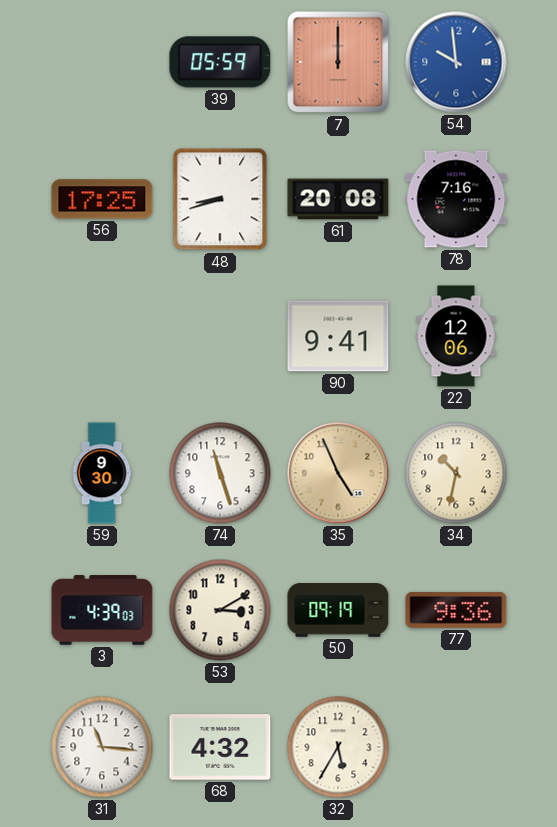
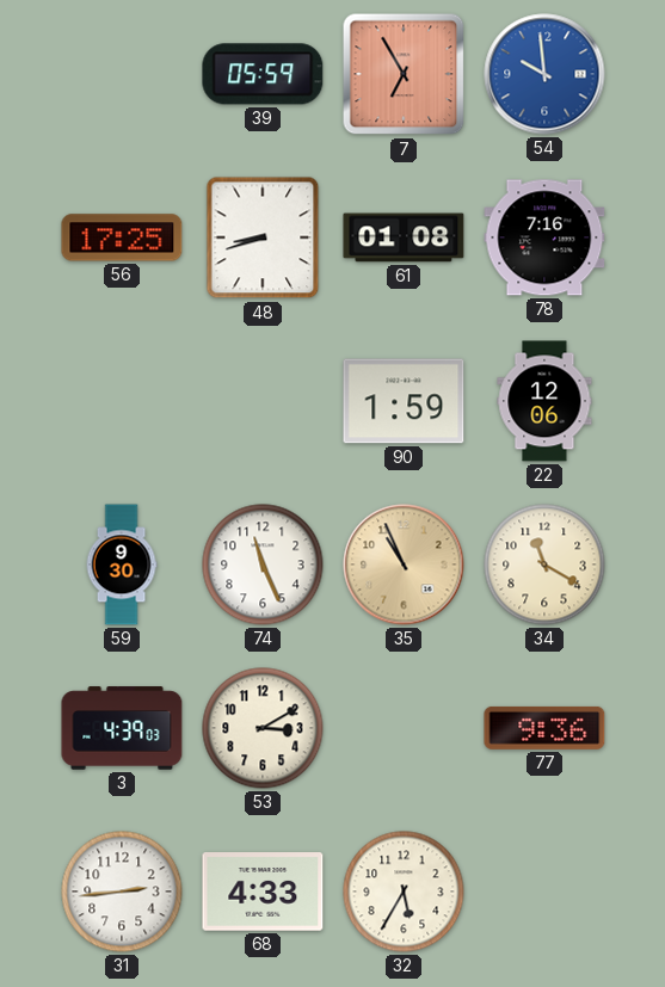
7: 12:00 -> 6:55 (404, 74)
61: 20:08 -> 01:08 (404, 238)
90: 9:41 -> 1:59 (404, 401)
74: 11:27 -> 11:26 (263, 565)
35: 4:56 -> 10:56 (404, 565)
34: 10:32 -> 11:20 (544, 565)
50: 09:19 -> none (338, 610)
31: 11:16 -> 2:44 (122, 892)
68: 4:32 -> 4:33 (263, 892)
